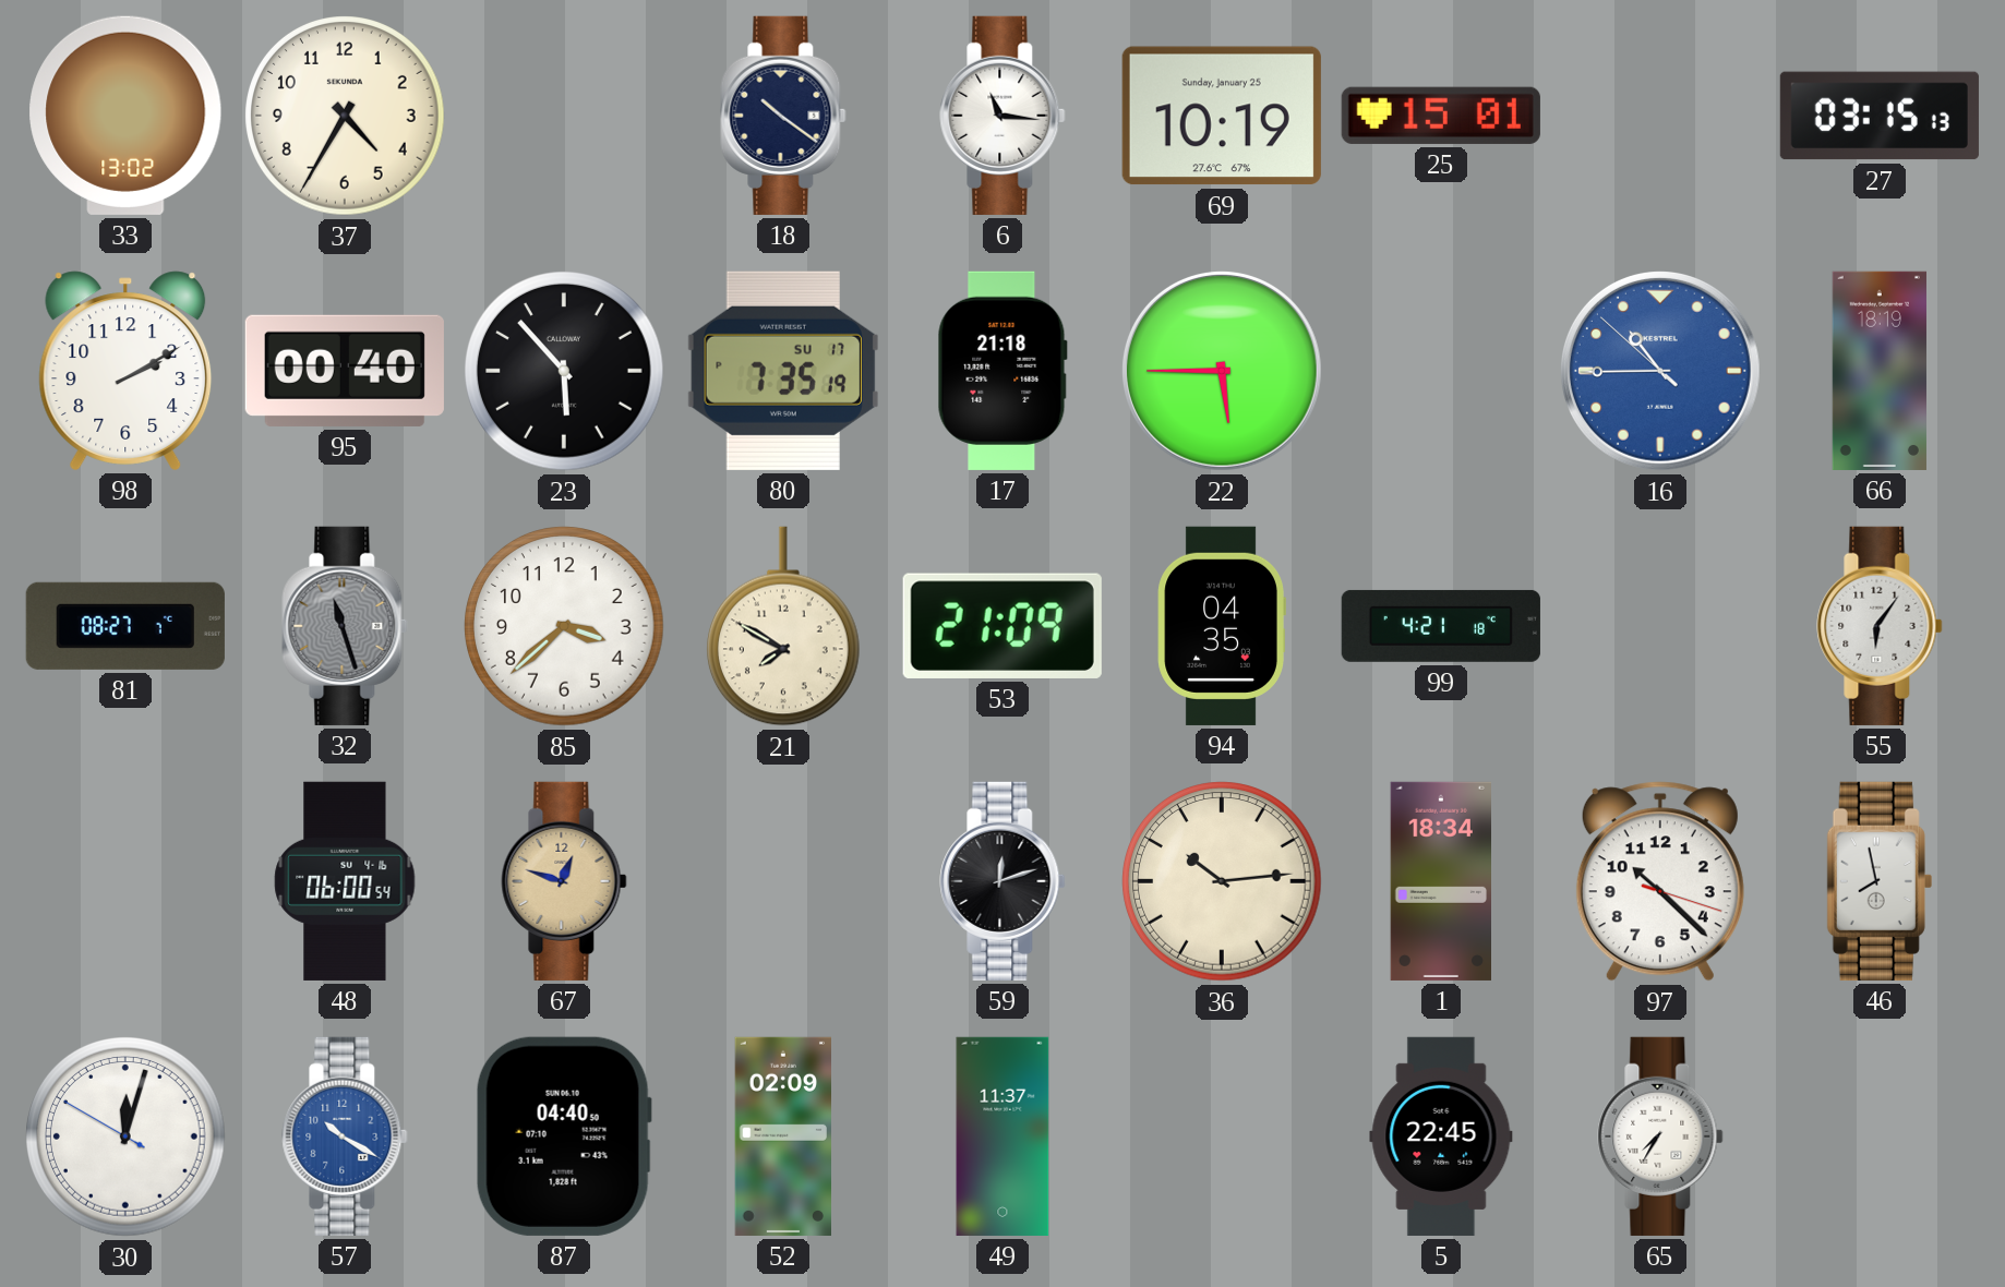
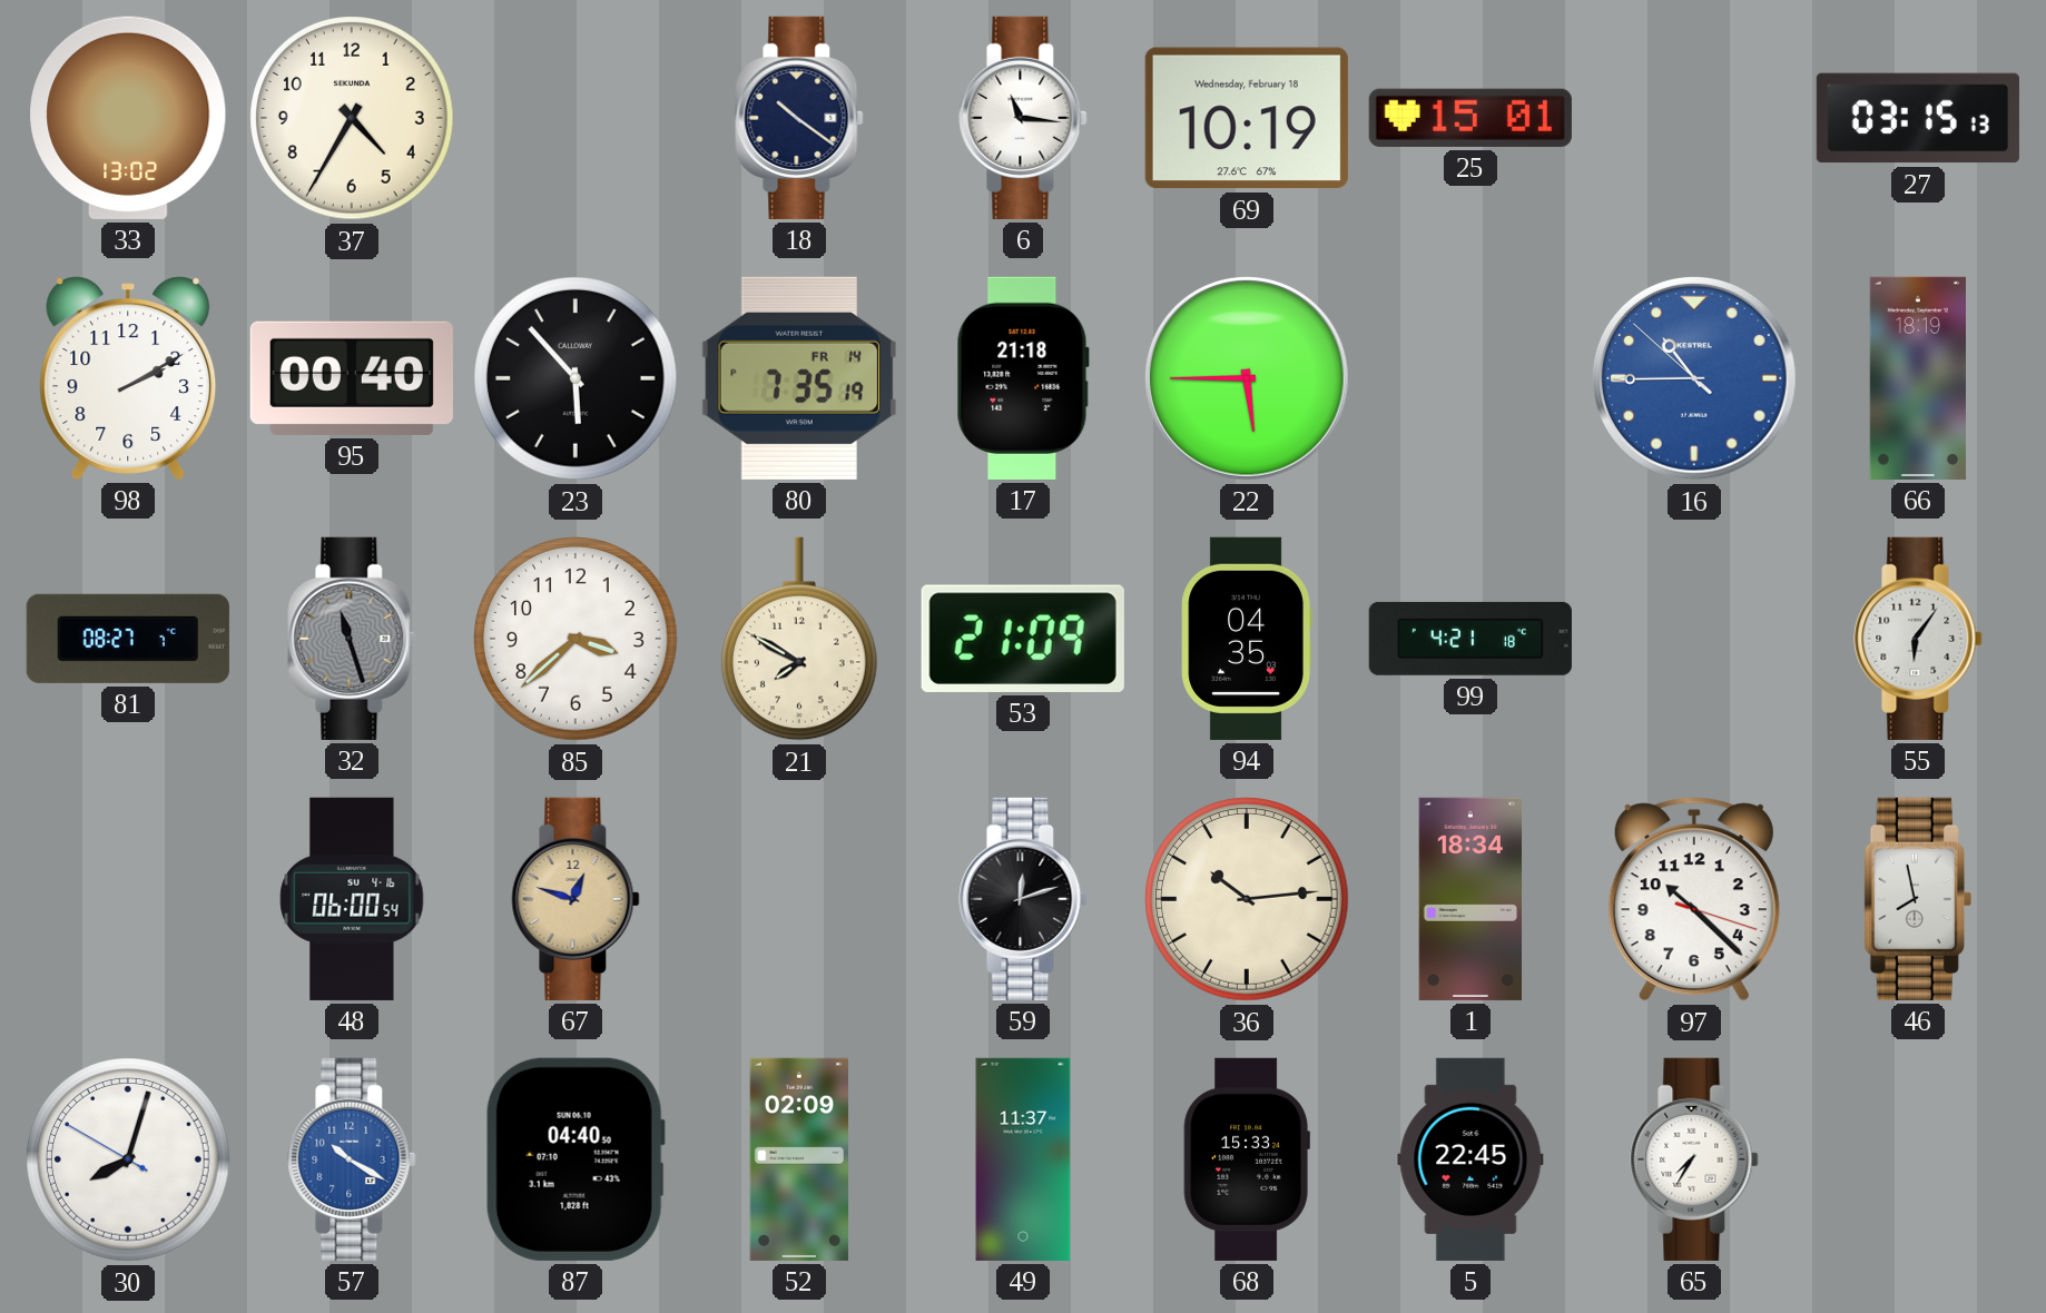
69 date: Sunday, January 25 -> Wednesday, February 18 (1247, 118)
80 date: SU 17 -> FR 14 (799, 378)
30: 12:02 -> 8:02 (128, 1159)
68: none -> 15:33 (1247, 1159)
